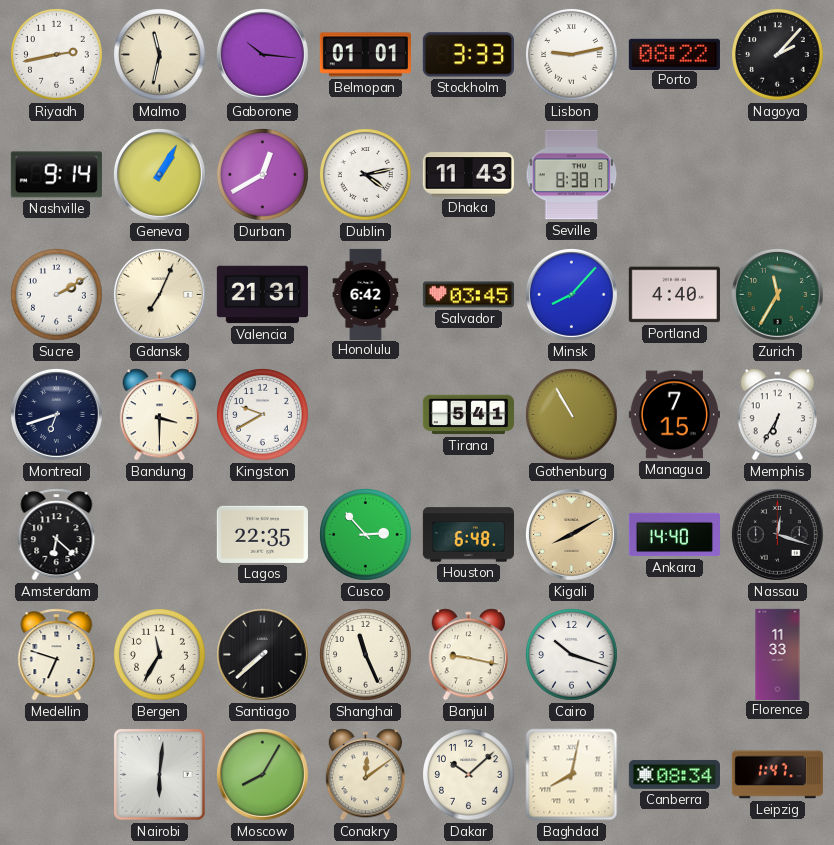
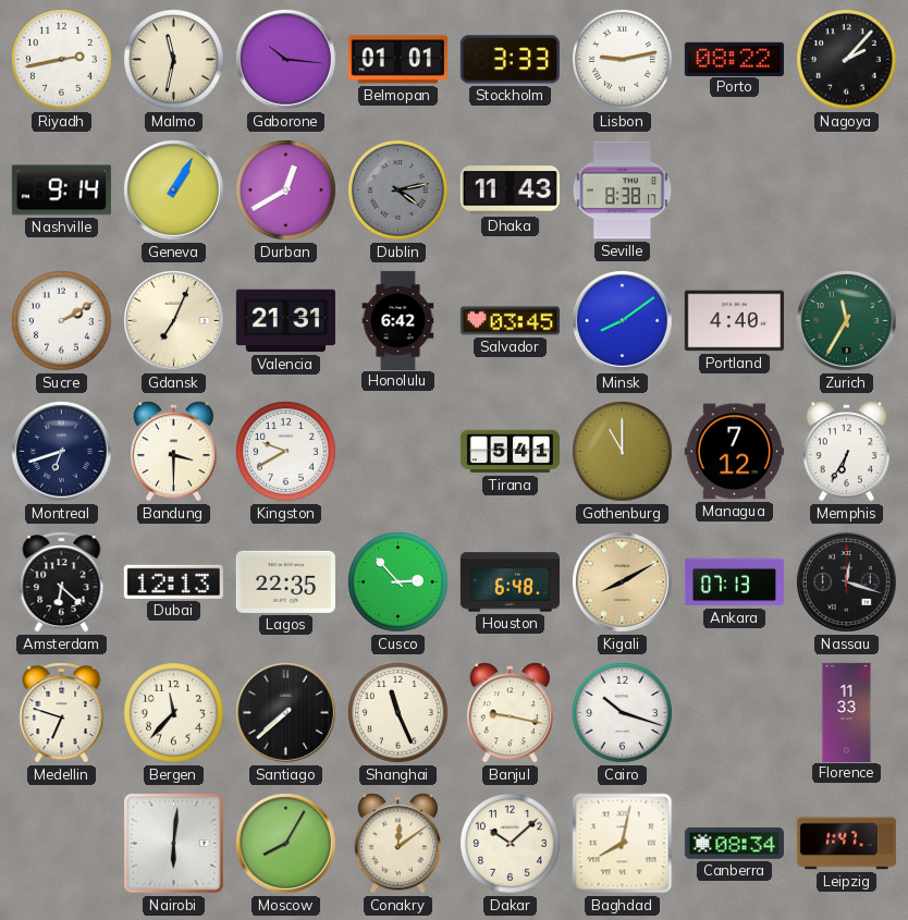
Dublin dial: white -> grey (398, 191)
Minsk: 8:07 -> 8:09 (622, 320)
Gothenburg: 10:55 -> 11:00 (623, 452)
Managua: 7:15 -> 7:12 (734, 452)
Dubai: none -> 12:13 (173, 581)
Ankara: 14:40 -> 07:13 (734, 582)
Bergen: 11:35 -> 11:37 (174, 713)
